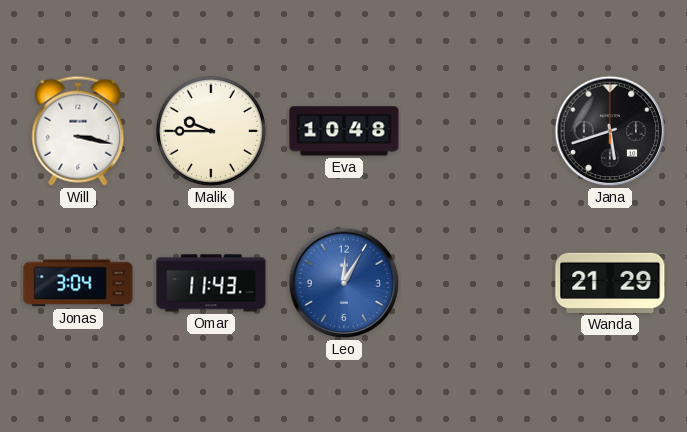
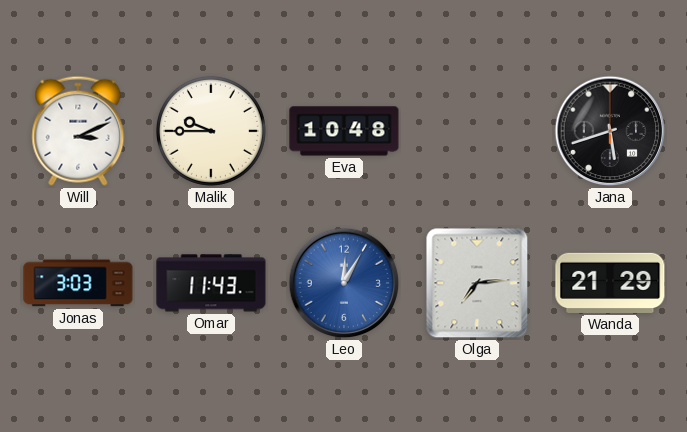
Will: 3:17 -> 3:11 (78, 131)
Jonas: 3:04 -> 3:03 (78, 283)
Olga: none -> 7:14 (477, 283)
